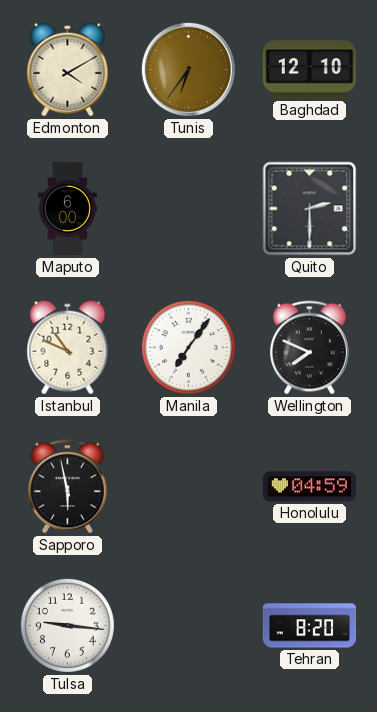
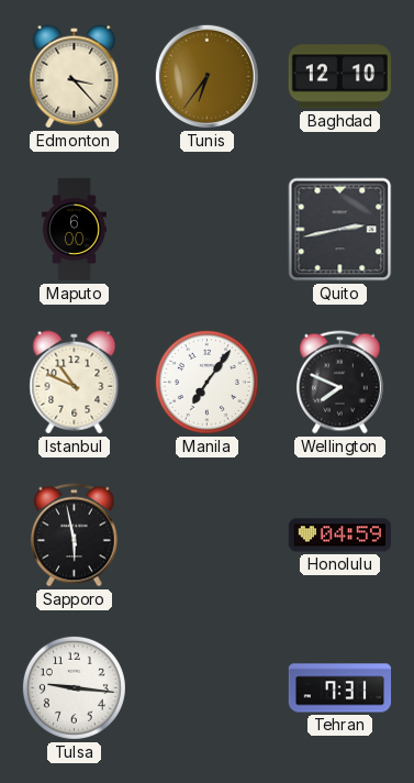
Edmonton: 4:10 -> 3:23 (75, 77)
Quito: 2:30 -> 2:43 (340, 230)
Tehran: 8:20 -> 7:31 (340, 688)
